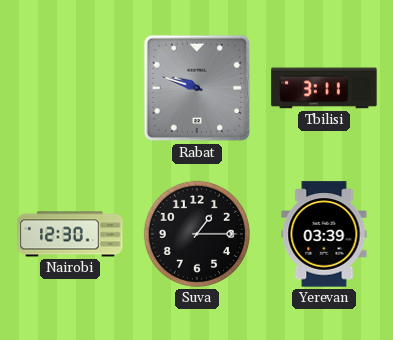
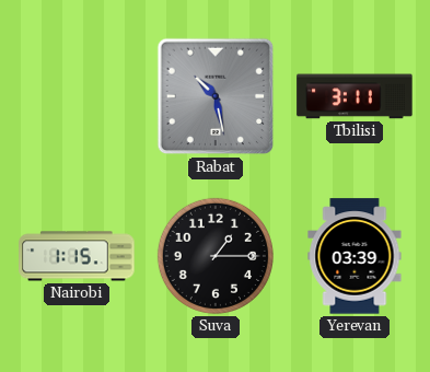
Rabat: 9:48 -> 10:28 (216, 96)
Nairobi: 12:30 -> 1:15 (77, 256)
